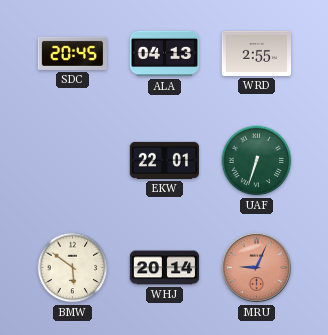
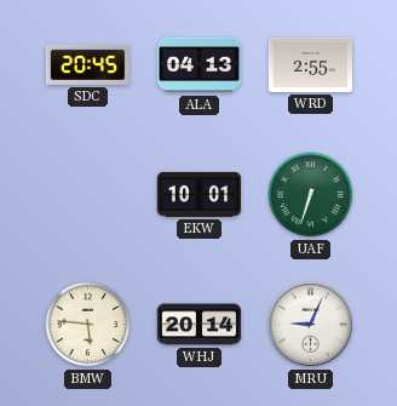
EKW: 22:01 -> 10:01 (198, 194)
BMW: 5:51 -> 5:46 (88, 325)
MRU dial: salmon -> white (310, 324)
